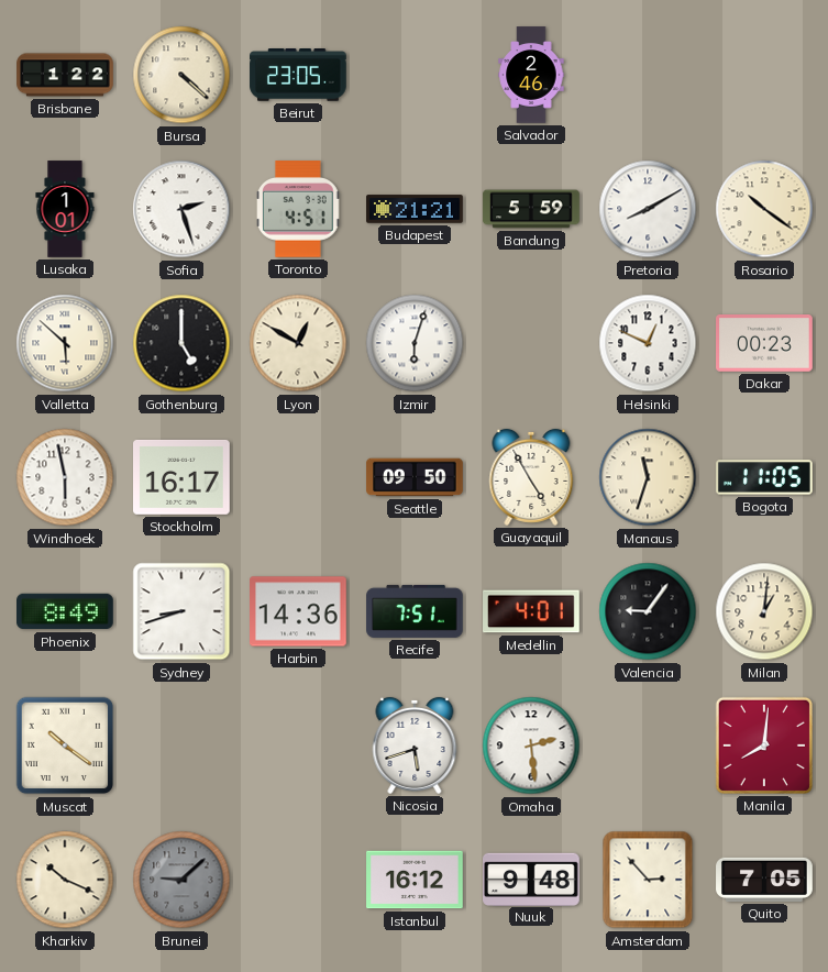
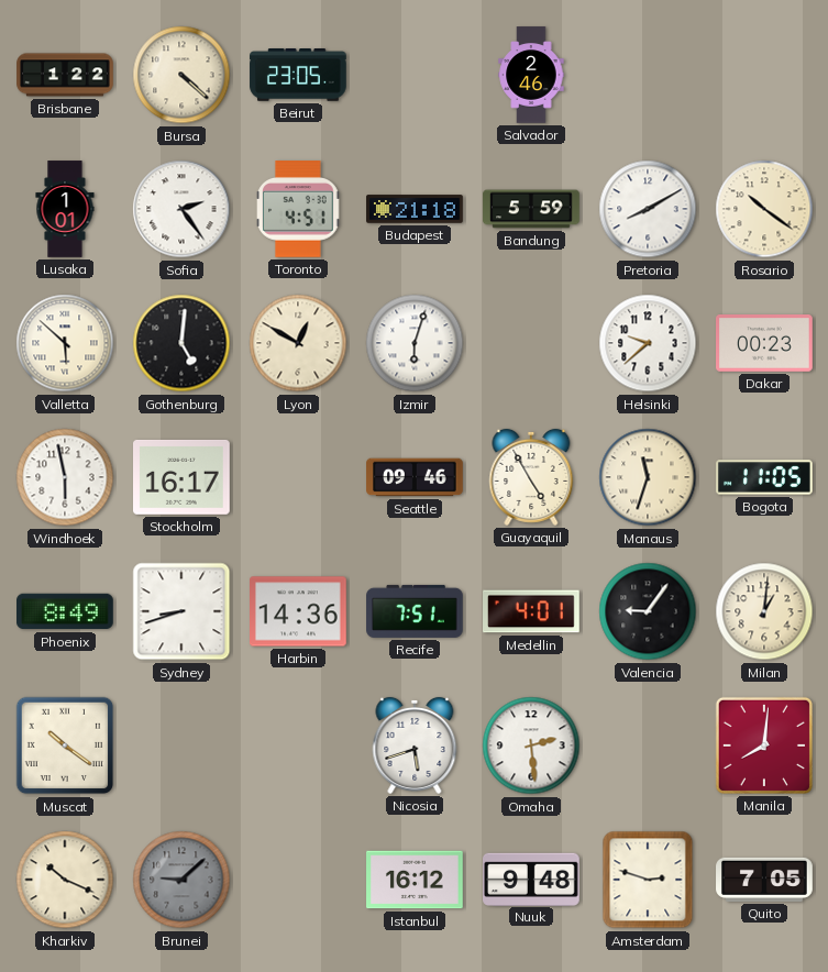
Sofia: 2:27 -> 2:24 (181, 209)
Budapest: 21:21 -> 21:18 (415, 209)
Gothenburg: 5:00 -> 5:01 (181, 343)
Helsinki: 12:49 -> 9:38 (648, 343)
Seattle: 09:50 -> 09:46 (415, 477)
Amsterdam: 2:53 -> 2:48 (648, 880)
